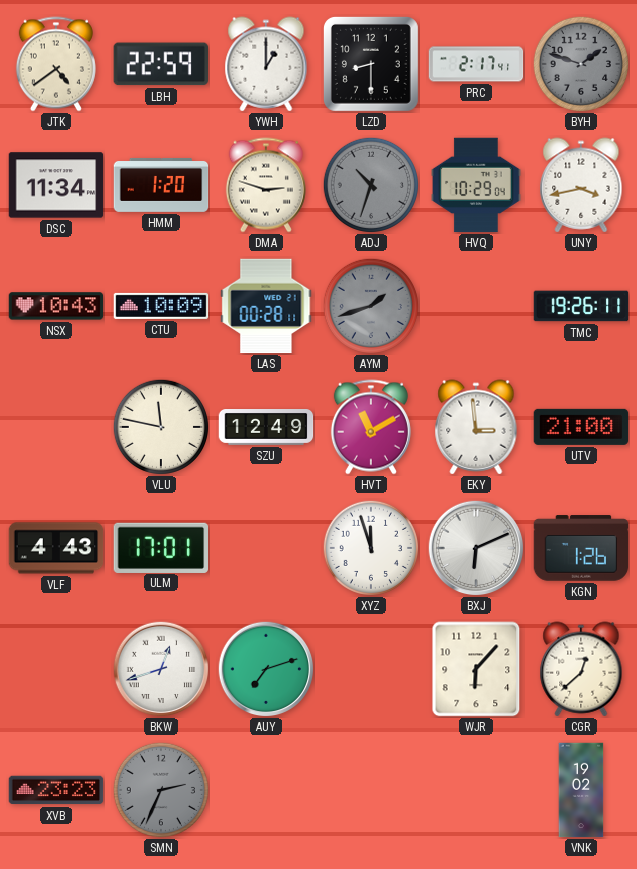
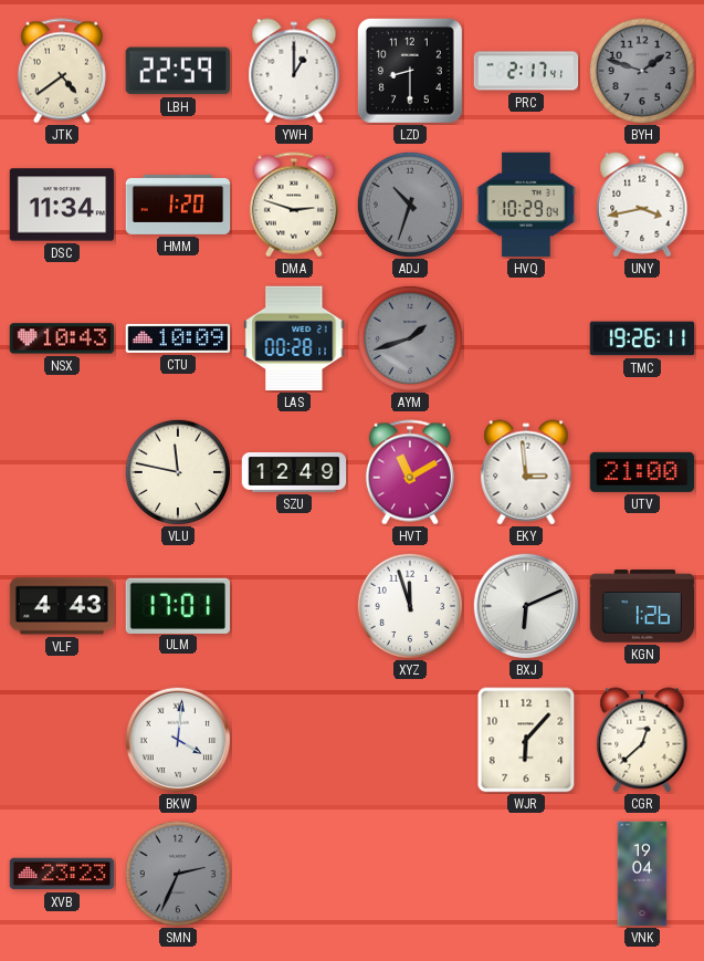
BKW: 12:42 -> 4:01 (178, 740)
AUY: 7:12 -> none (266, 669)
VNK: 19:02 -> 19:04 (642, 874)
